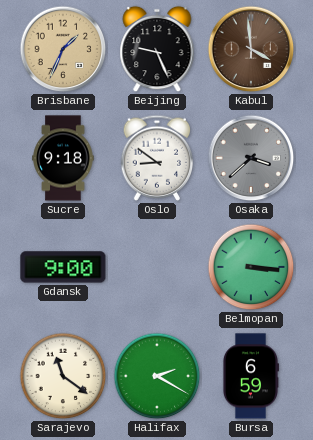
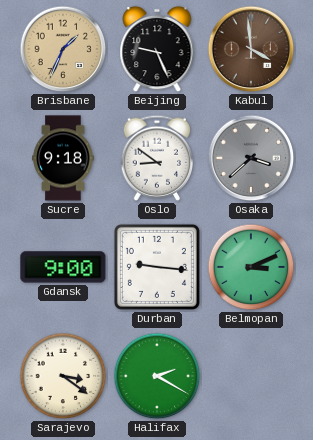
Durban: none -> 9:16 (157, 267)
Belmopan: 3:16 -> 3:11 (251, 267)
Sarajevo: 11:21 -> 3:21 (63, 376)
Bursa: 6:59 -> none (250, 376)
